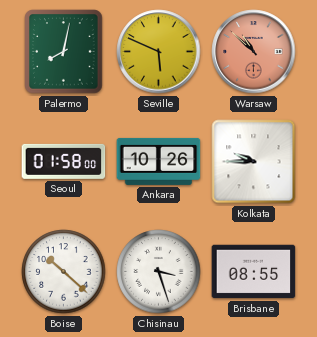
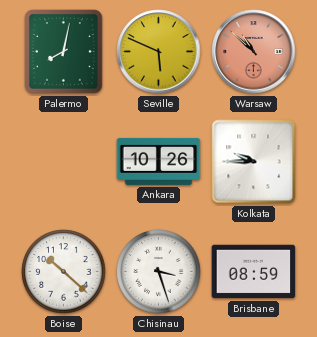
Seoul: 01:58 -> none (64, 161)
Brisbane: 08:55 -> 08:59 (254, 272)
